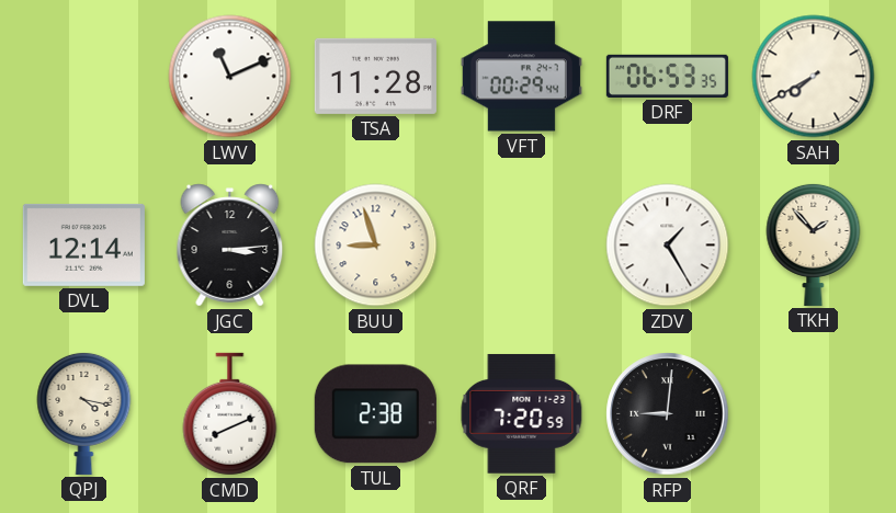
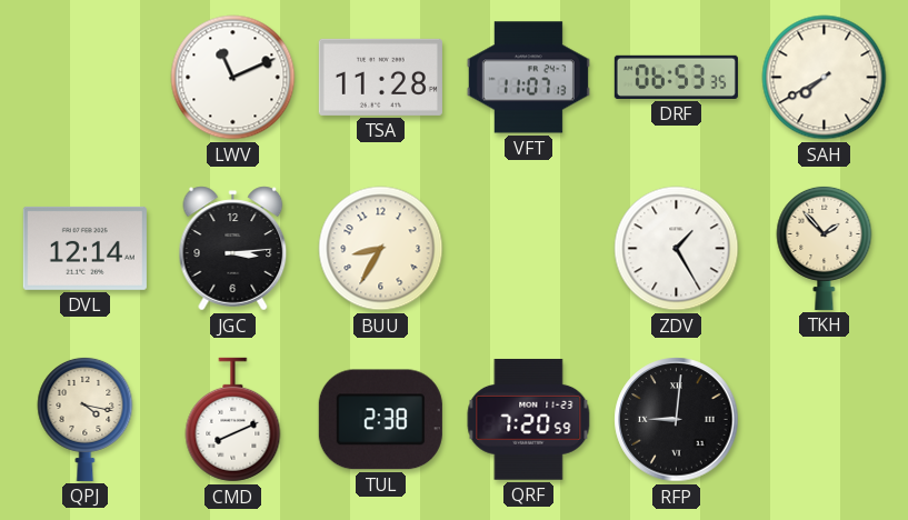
VFT: 00:29 -> 11:07 (528, 78)
BUU: 8:57 -> 8:35 (381, 249)
